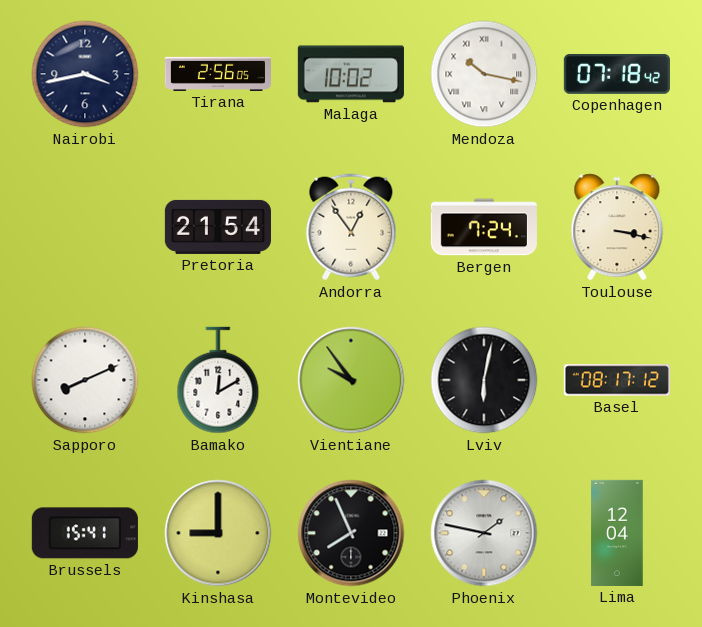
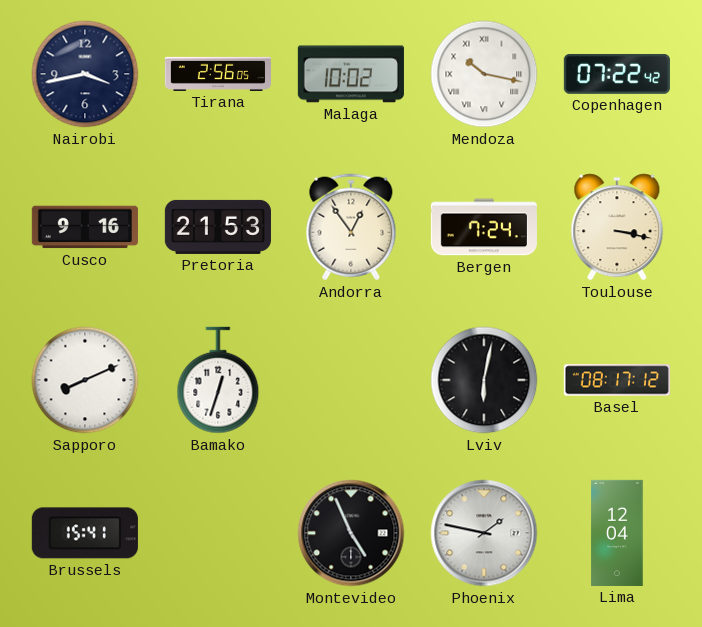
Copenhagen: 07:18 -> 07:22 (617, 74)
Cusco: none -> 9:16 (85, 227)
Pretoria: 21:54 -> 21:53 (218, 227)
Bamako: 12:10 -> 12:33 (218, 380)
Vientiane: 9:54 -> none (351, 380)
Kinshasa: 9:00 -> none (218, 533)
Montevideo: 7:56 -> 4:56 (351, 533)
